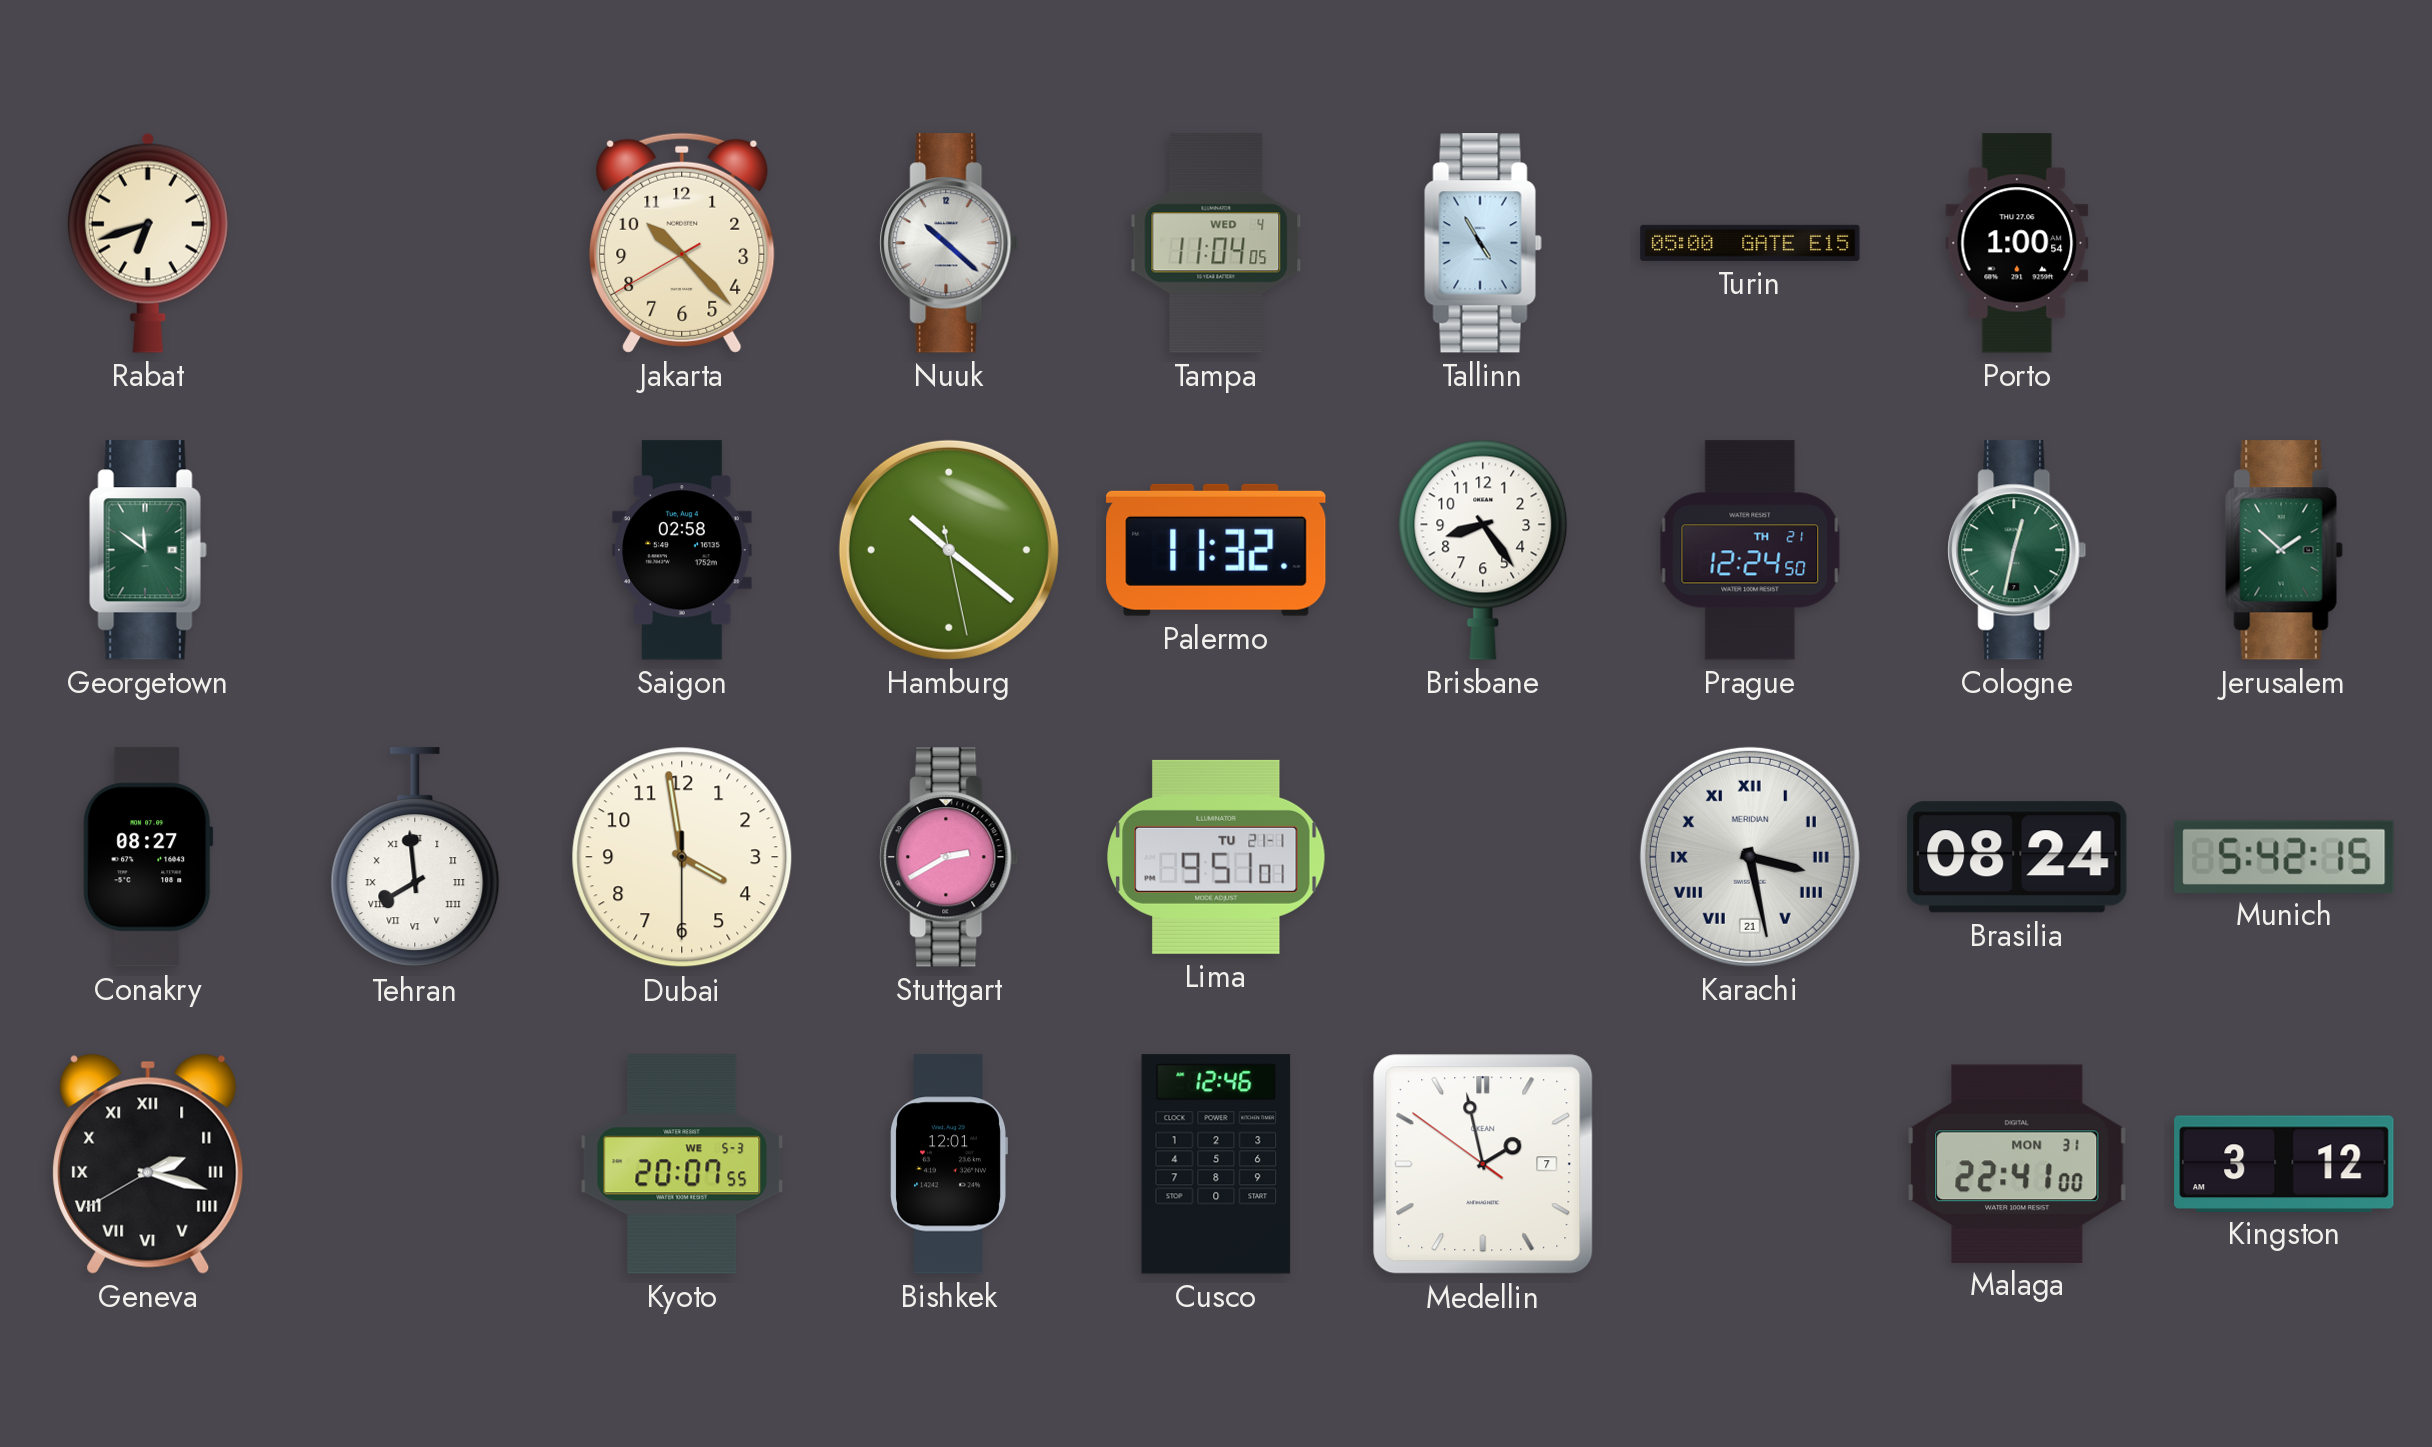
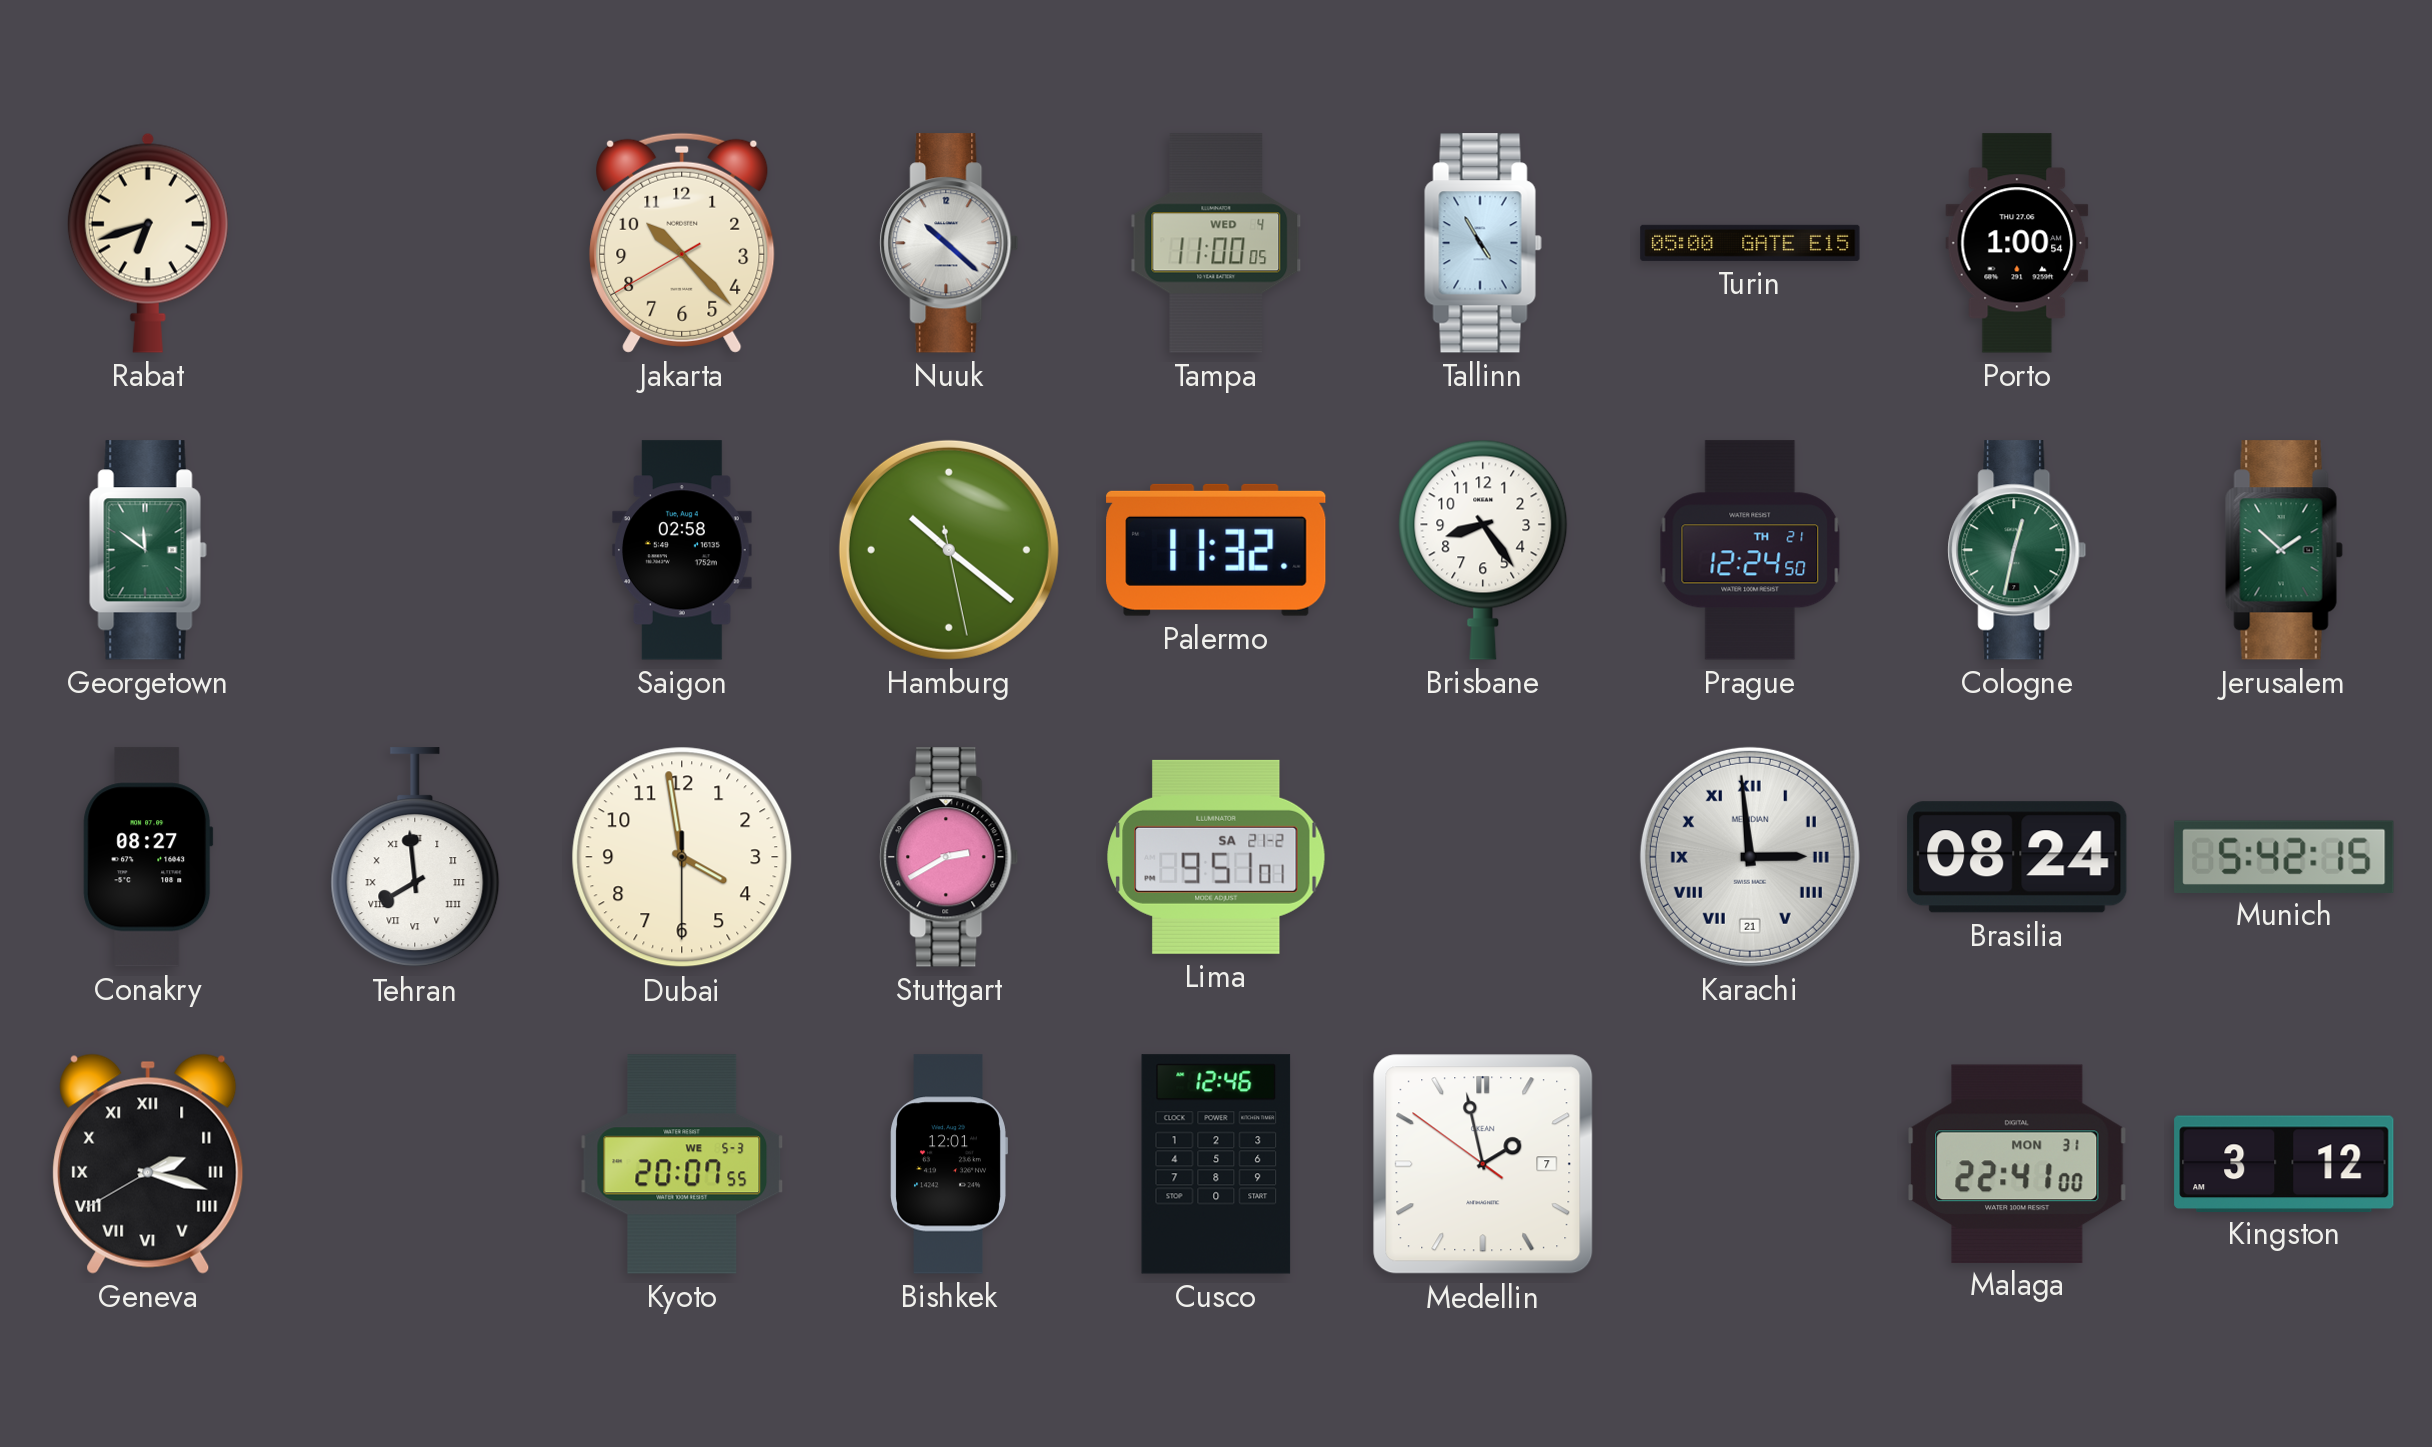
Tampa: 11:04 -> 11:00 (1216, 243)
Lima date: TU 21-1 -> SA 21-2 (1216, 857)
Karachi: 3:28 -> 2:59 (1750, 857)
